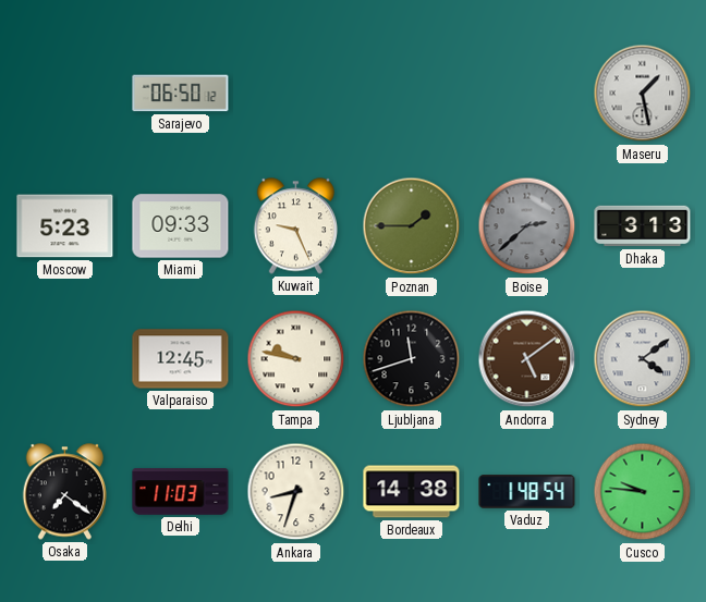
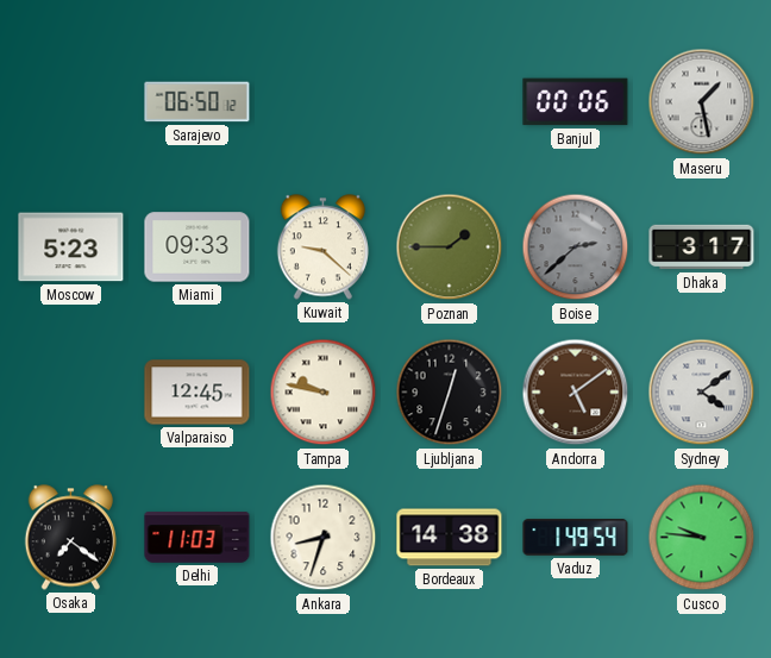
Banjul: none -> 00:06 (576, 102)
Kuwait: 9:26 -> 9:22 (322, 247)
Dhaka: 3:13 -> 3:17 (702, 247)
Ljubljana: 11:42 -> 12:33 (450, 393)
Vaduz: 1:48 -> 1:49 (576, 538)
